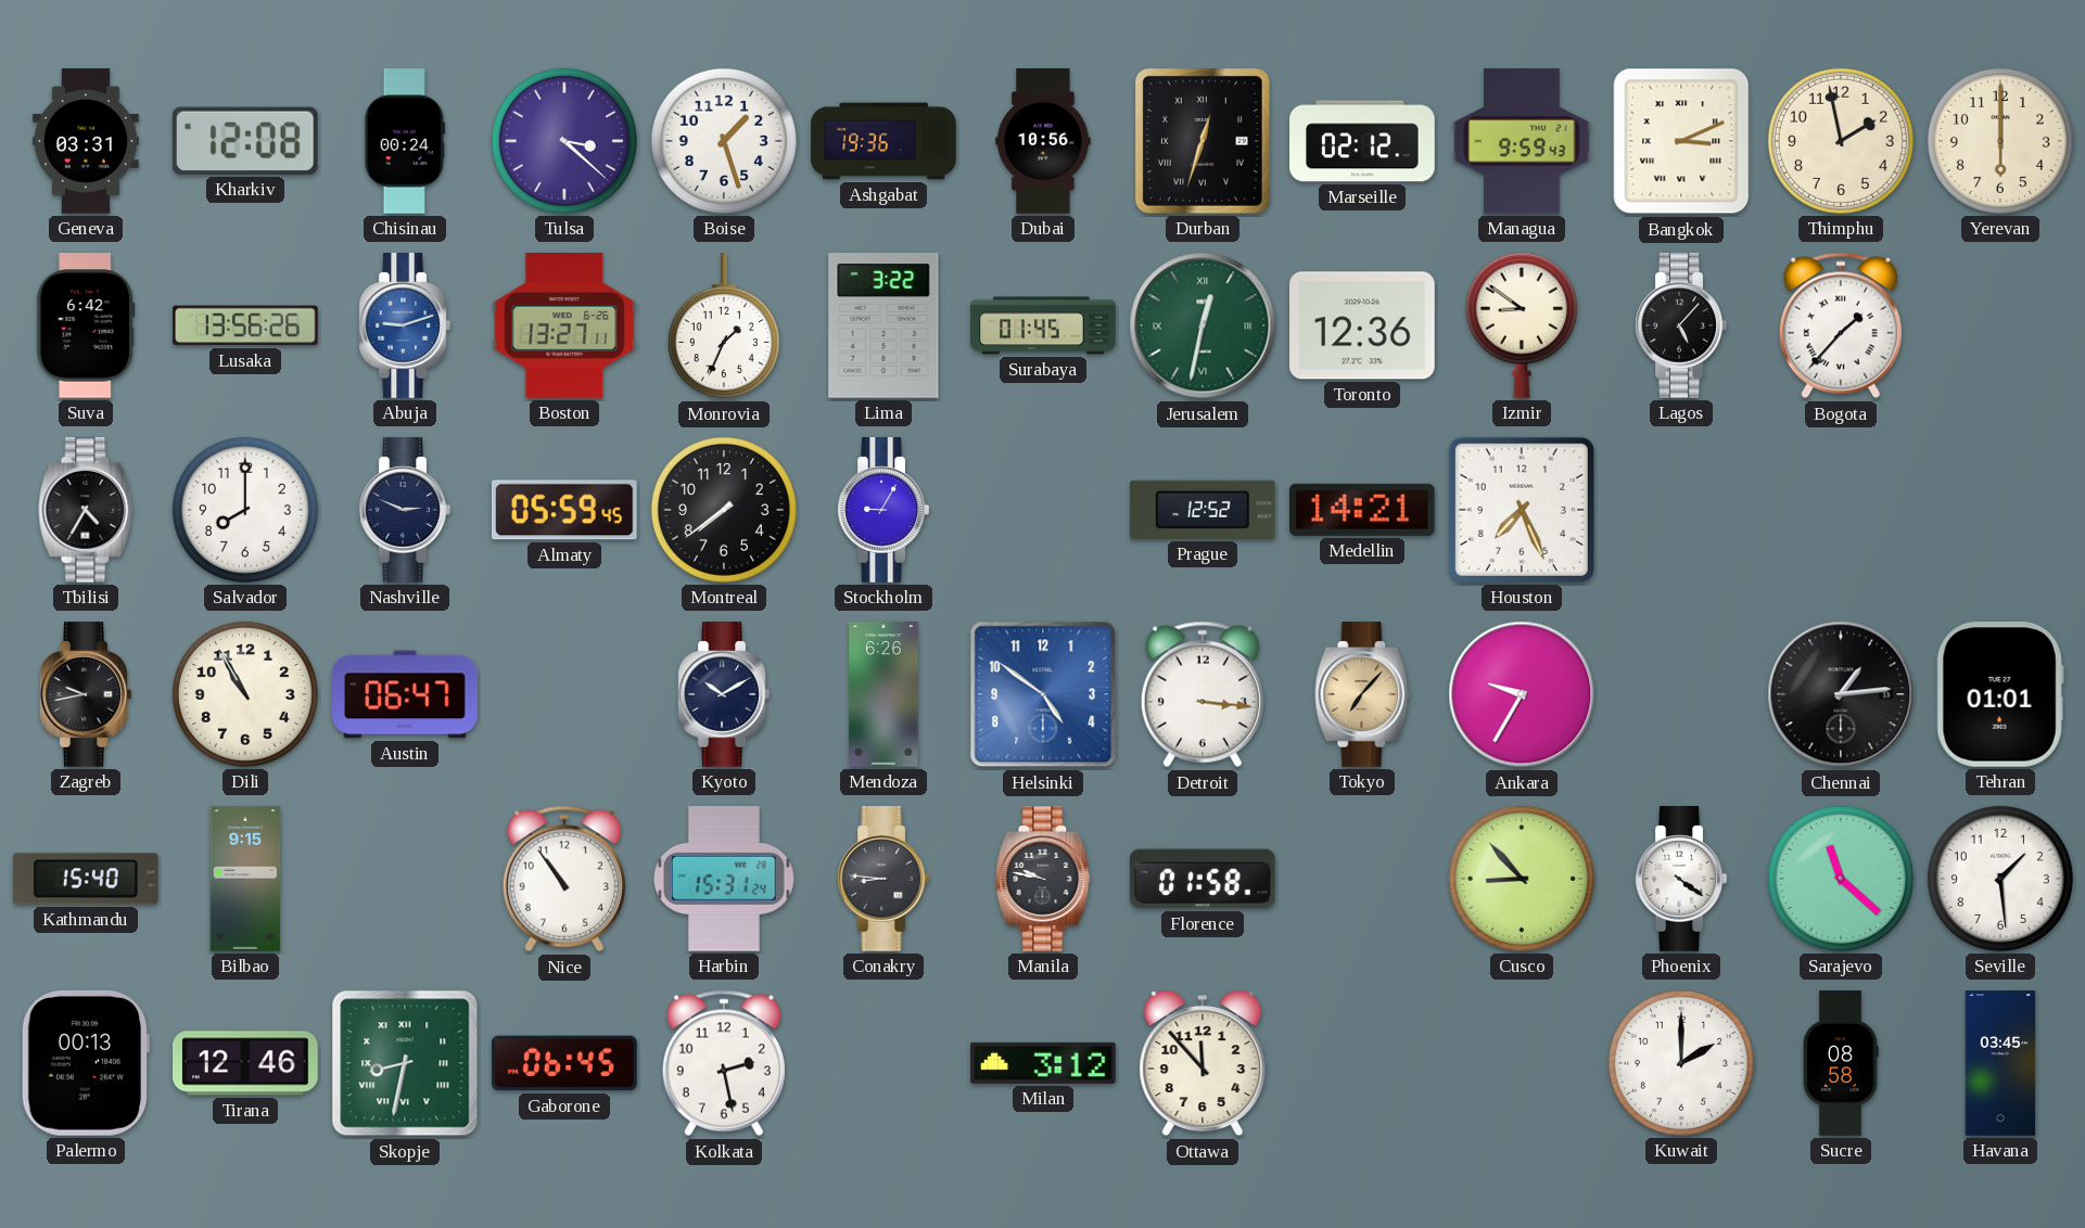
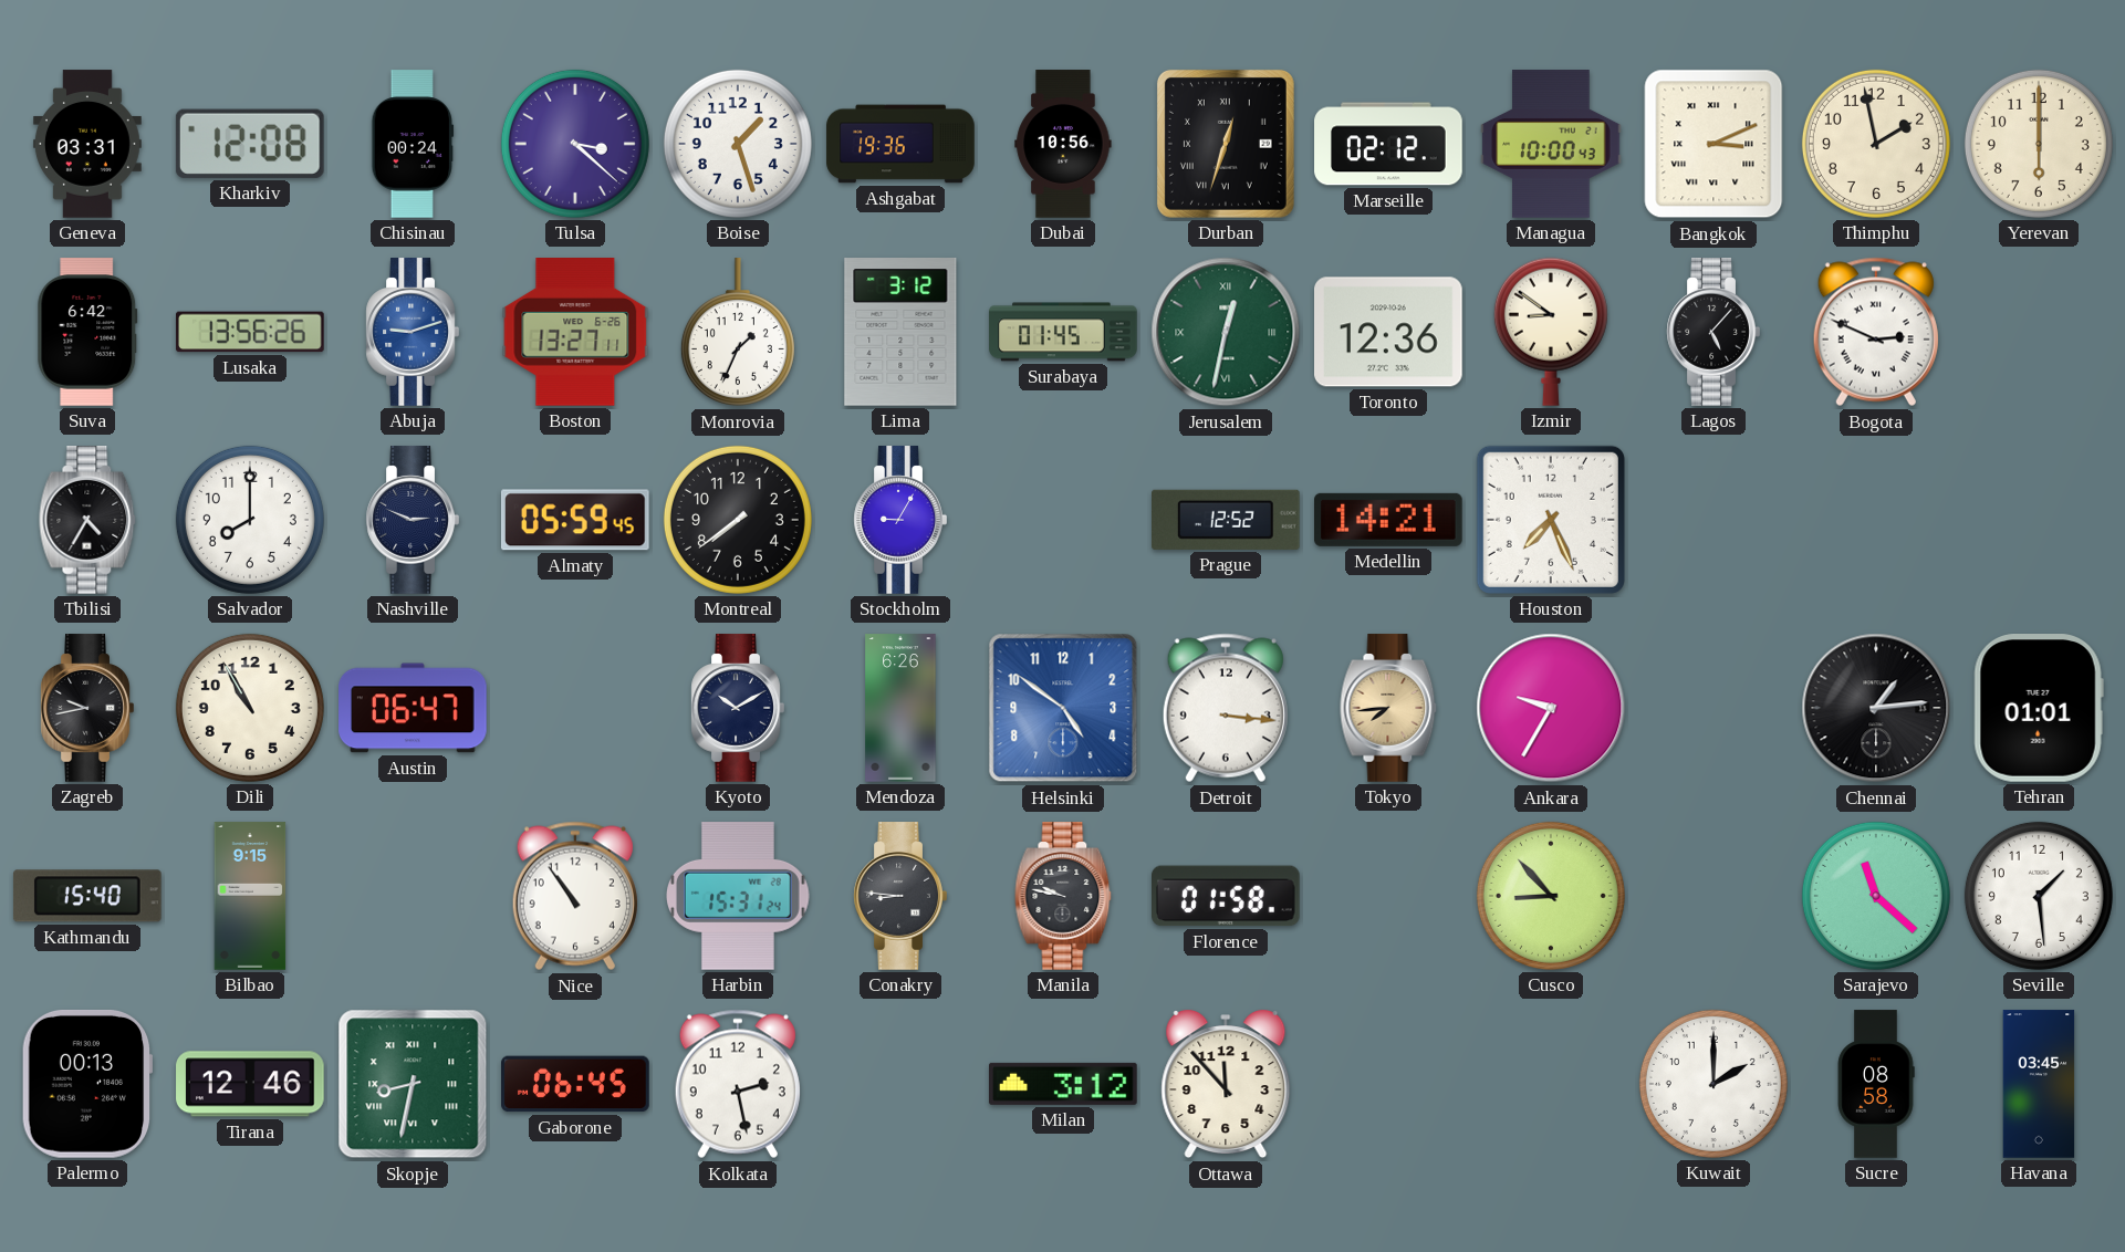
Managua: 9:59 -> 10:00 (1551, 144)
Lima: 3:22 -> 3:12 (900, 333)
Bogota: 1:37 -> 2:49 (1876, 332)
Tokyo: 7:07 -> 7:44 (1388, 708)
Phoenix: 4:21 -> none (1681, 879)
